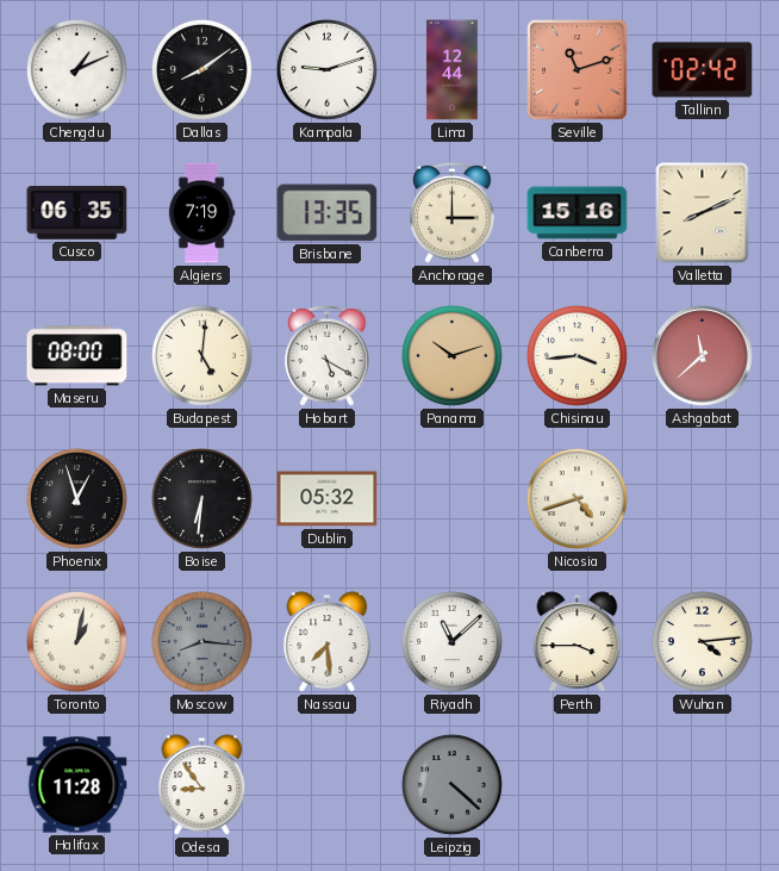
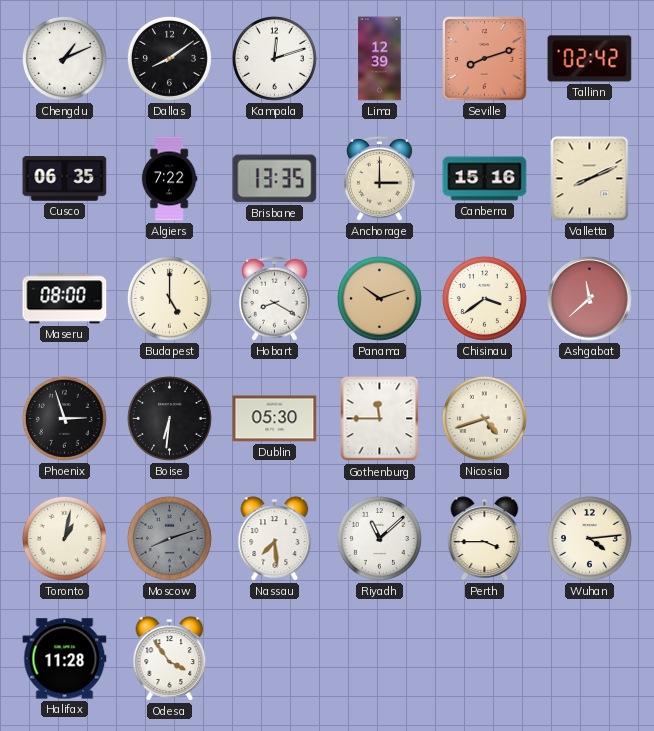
Kampala: 9:12 -> 12:12 (274, 58)
Lima: 12:44 -> 12:39 (380, 59)
Seville: 11:12 -> 8:12 (485, 59)
Algiers: 7:19 -> 7:22 (169, 179)
Budapest: 5:01 -> 5:00 (169, 298)
Hobart: 5:20 -> 8:20 (275, 298)
Chisinau: 3:44 -> 3:39 (484, 298)
Phoenix: 12:57 -> 2:57 (64, 418)
Dublin: 05:32 -> 05:30 (275, 419)
Gothenburg: none -> 11:45 (380, 419)
Moscow: 8:16 -> 8:12 (169, 538)
Odesa: 8:54 -> 3:54 (170, 659)
Leipzig: 4:22 -> none (451, 784)
